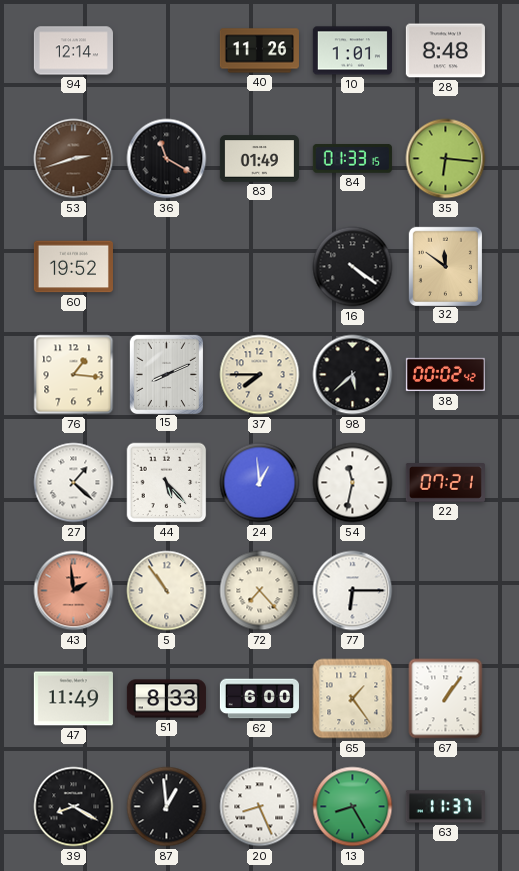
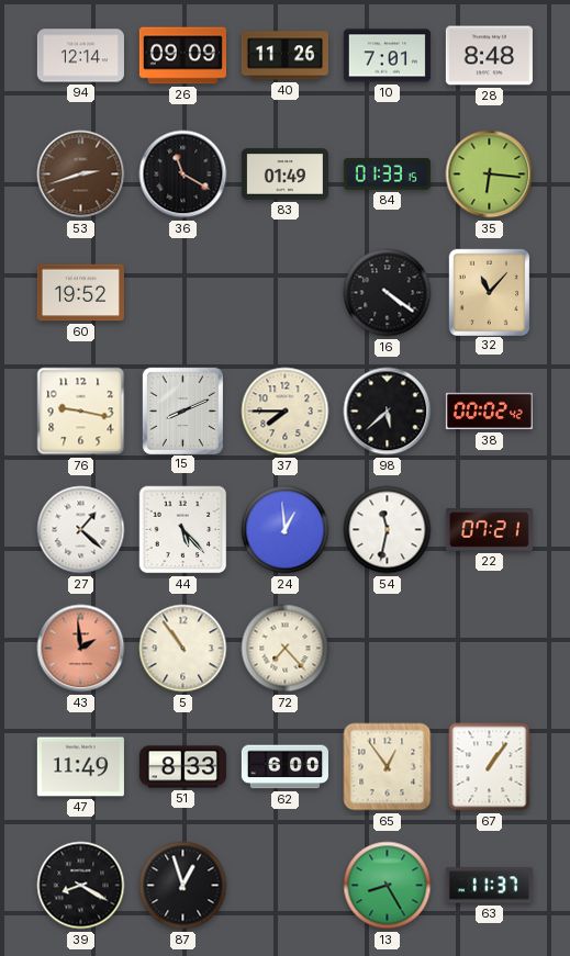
26: none -> 09:09 (182, 56)
10: 1:01 -> 7:01 (387, 56)
32: 11:51 -> 11:07 (489, 292)
76: 1:16 -> 9:17 (81, 412)
77: 6:15 -> none (353, 591)
65: 1:24 -> 12:54 (388, 767)
87: 12:59 -> 12:57 (183, 886)
20: 8:26 -> none (260, 807)
